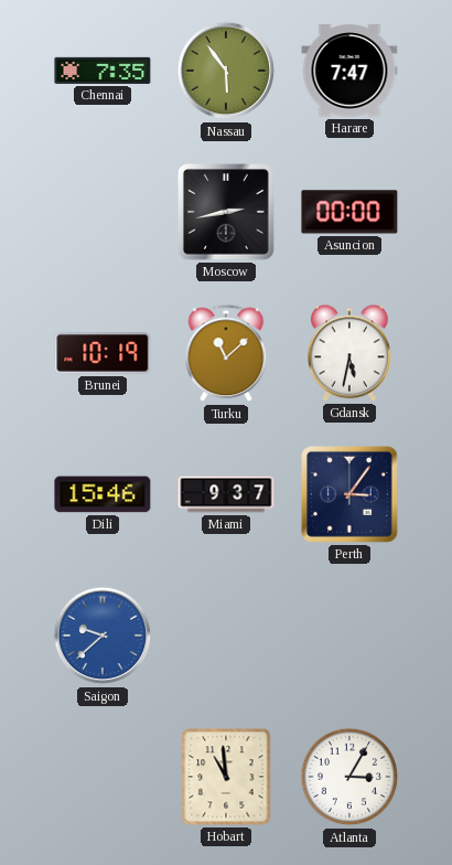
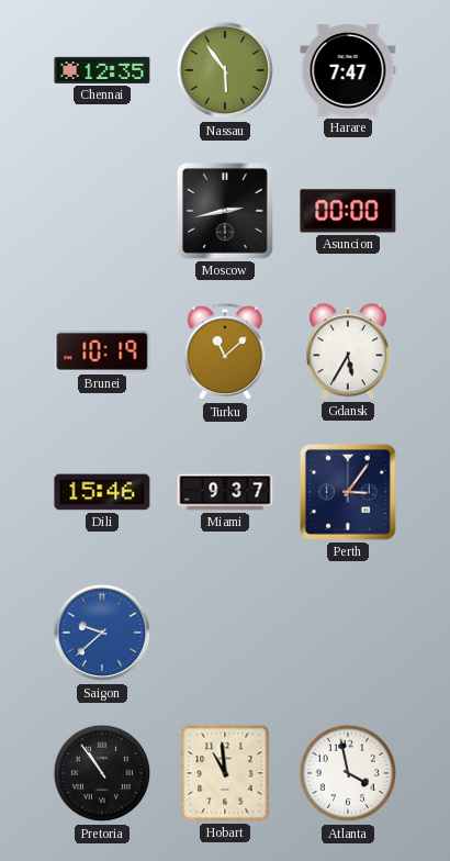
Chennai: 7:35 -> 12:35 (102, 70)
Gdansk: 5:32 -> 5:35 (348, 351)
Pretoria: none -> 10:54 (102, 773)
Atlanta: 3:05 -> 3:58 (348, 773)
